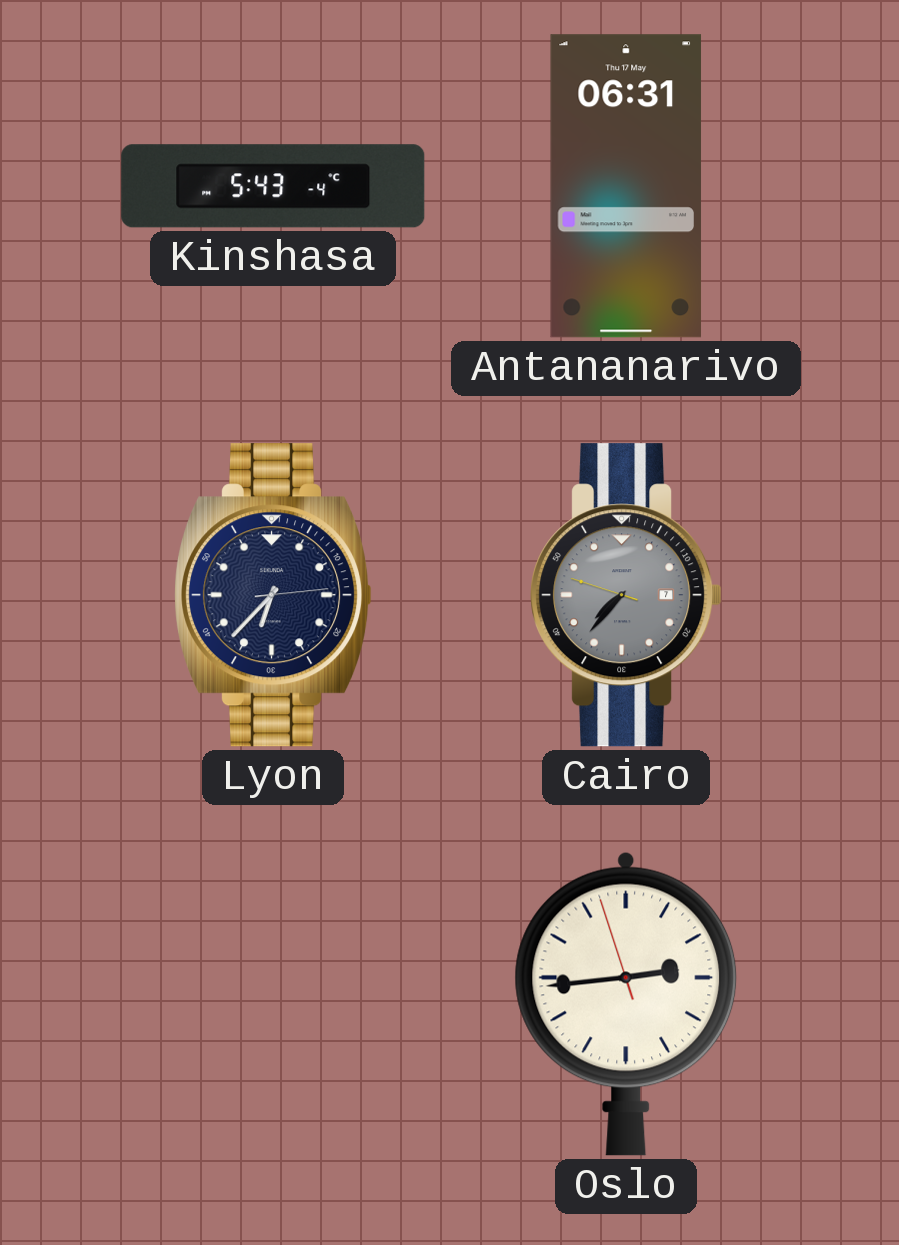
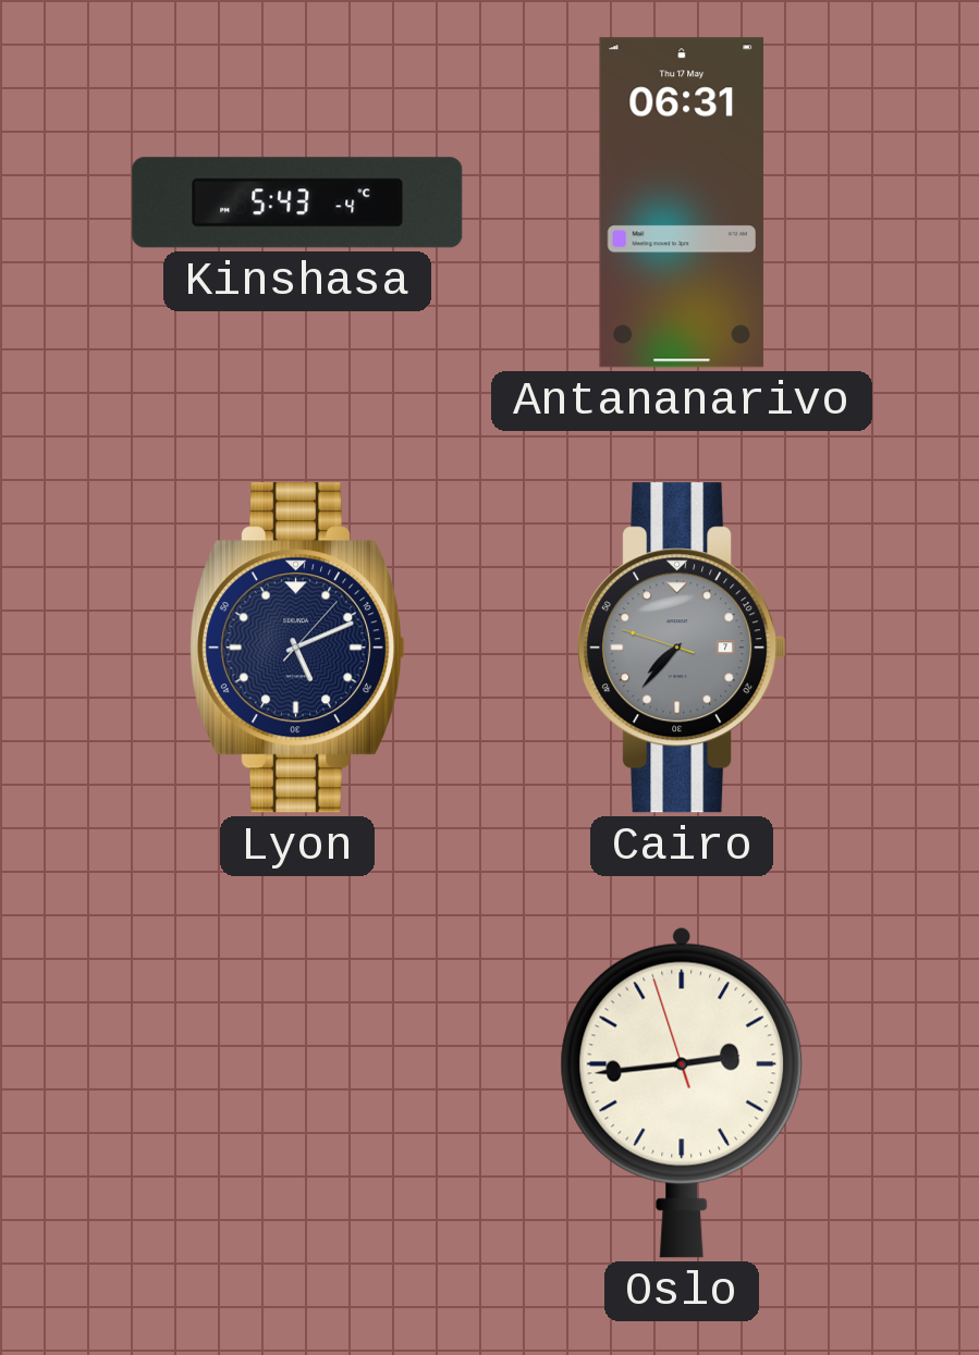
Lyon: 6:37 -> 5:11 (298, 648)
